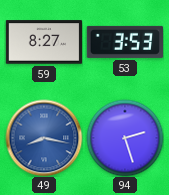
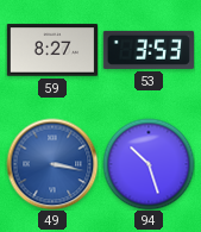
49: 8:17 -> 3:17 (52, 164)
94: 2:27 -> 10:27 (149, 164)
